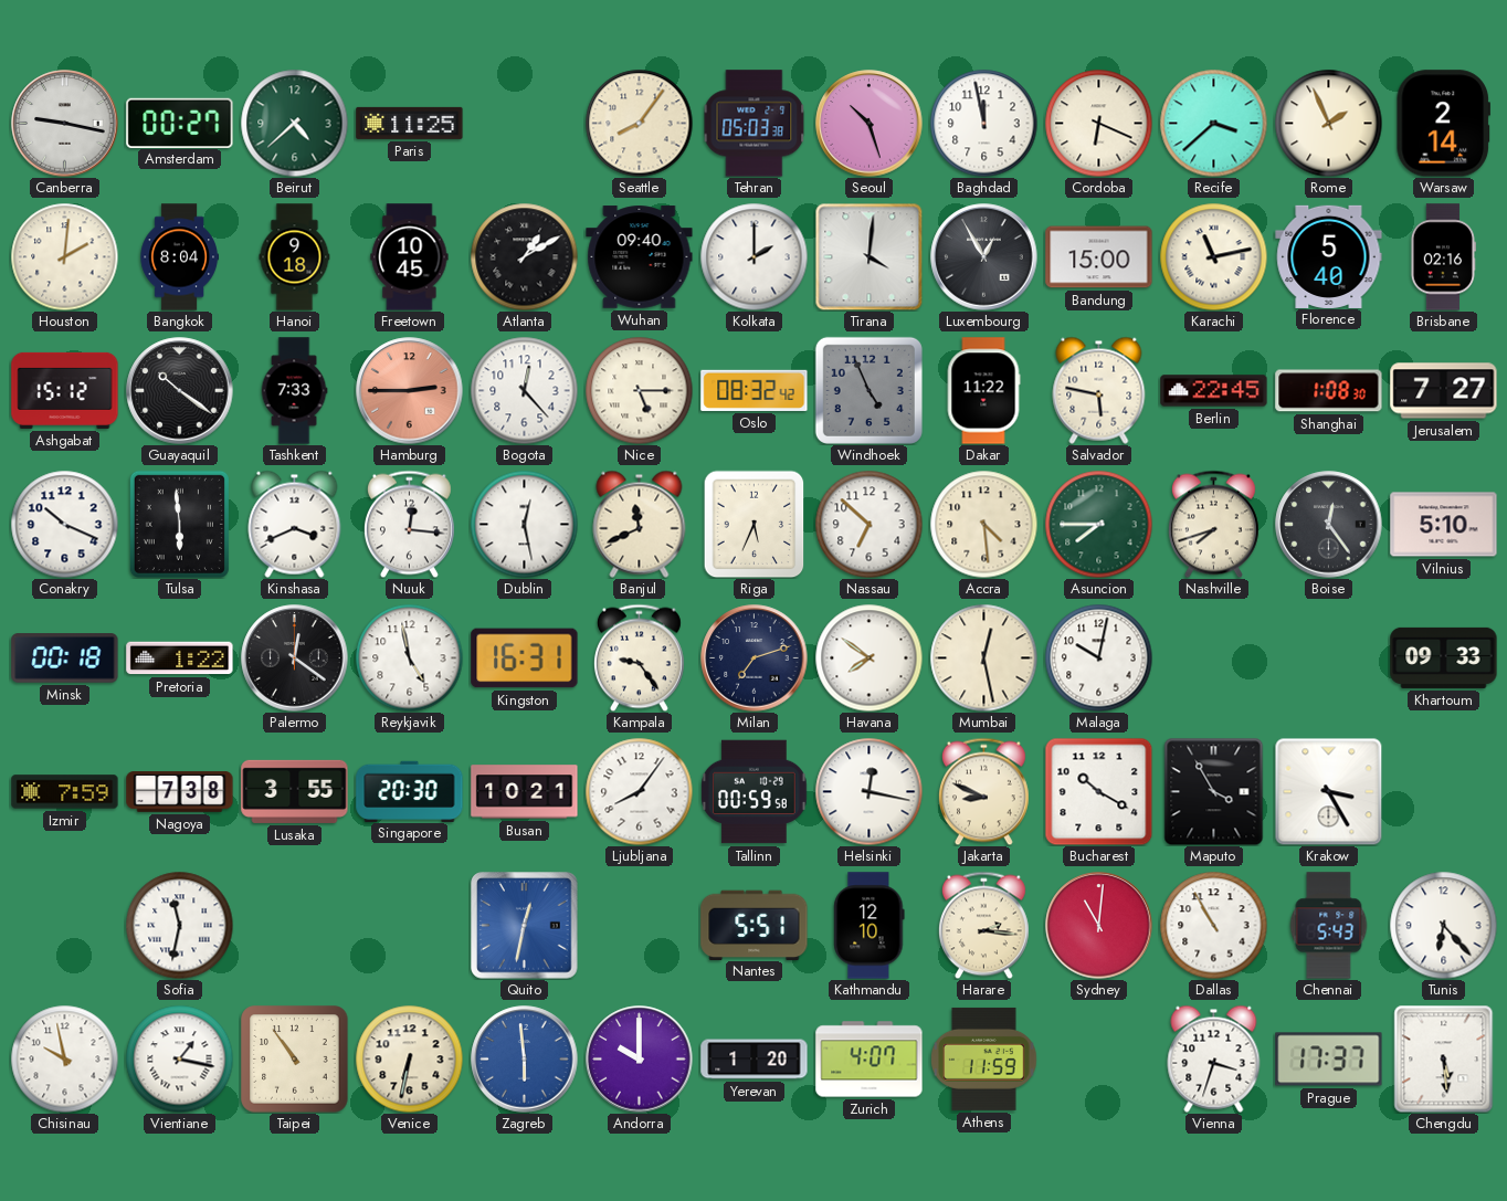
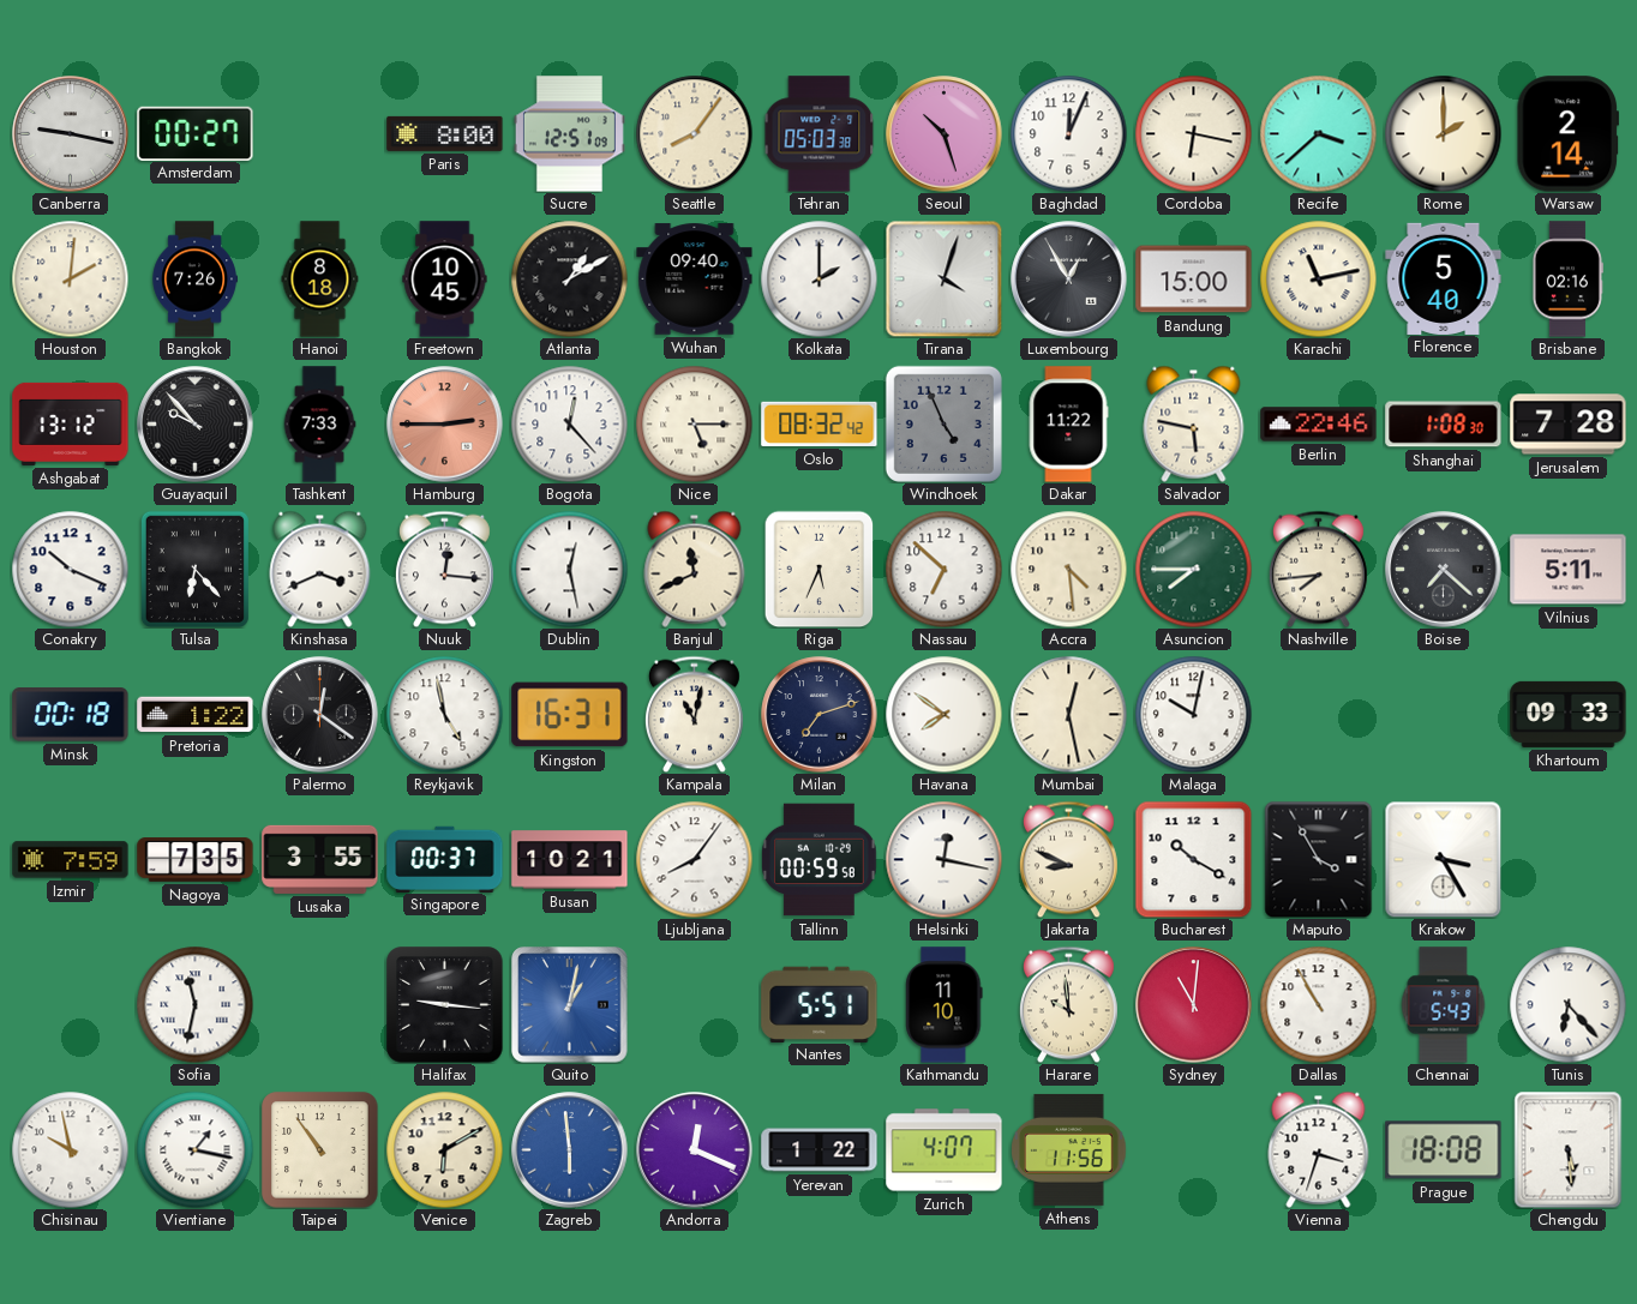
Beirut: 4:38 -> none (294, 123)
Paris: 11:25 -> 8:00 (445, 133)
Sucre: none -> 12:51 (569, 134)
Baghdad: 11:58 -> 12:04 (1068, 133)
Cordoba: 6:19 -> 6:17 (1193, 133)
Rome: 1:56 -> 2:00 (1443, 133)
Bangkok: 8:04 -> 7:26 (194, 280)
Hanoi: 9:18 -> 8:18 (320, 280)
Tirana: 4:01 -> 4:03 (943, 278)
Ashgabat: 15:12 -> 13:12 (71, 423)
Guayaquil: 10:21 -> 9:53 (196, 425)
Berlin: 22:45 -> 22:46 (1319, 425)
Jerusalem: 7:27 -> 7:28 (1569, 425)
Tulsa: 5:59 -> 6:23 (194, 569)
Nashville: 7:42 -> 7:44 (1318, 569)
Boise: 12:24 -> 7:22 (1444, 570)
Vilnius: 5:10 -> 5:11 (1569, 570)
Kampala: 9:24 -> 11:02 (694, 714)
Nagoya: 7:38 -> 7:35 (196, 860)
Singapore: 20:30 -> 00:37 (445, 859)
Halifax: none -> 9:16 (445, 1005)
Quito: 12:32 -> 1:02 (570, 1005)
Kathmandu: 12:10 -> 11:10 (945, 1005)
Harare: 2:16 -> 9:59 (1068, 1004)
Venice: 6:32 -> 6:10 (444, 1149)
Andorra: 10:00 -> 12:19 (695, 1150)
Yerevan: 1:20 -> 1:22 (820, 1150)
Athens: 11:59 -> 11:56 (1069, 1149)
Prague: 17:37 -> 18:08 (1444, 1150)
